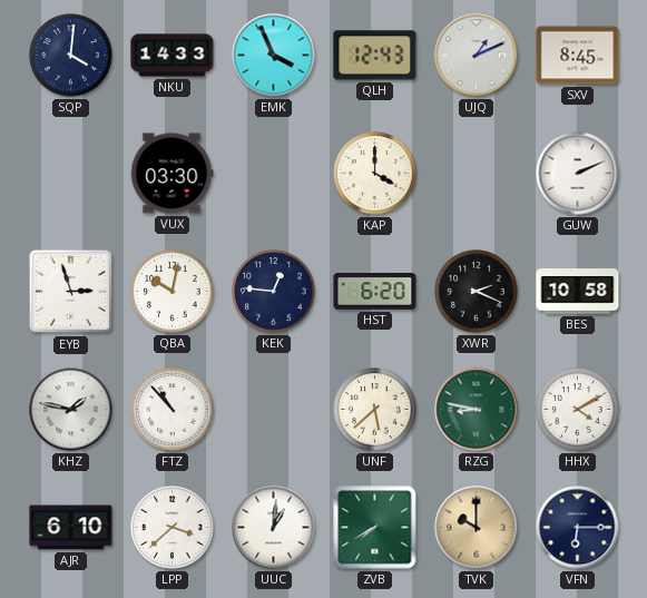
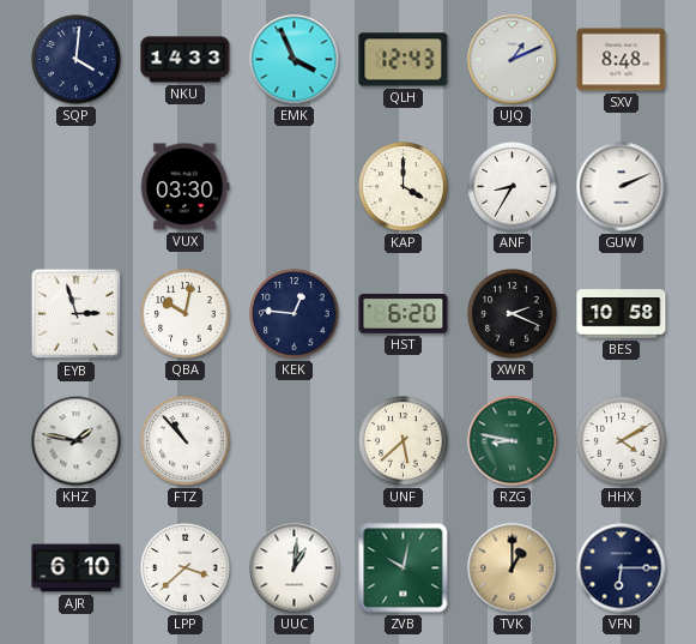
SXV: 8:45 -> 8:48 (622, 60)
ANF: none -> 8:35 (513, 187)
ZVB: 7:40 -> 10:02 (404, 568)
TVK: 10:00 -> 1:00 (513, 568)
